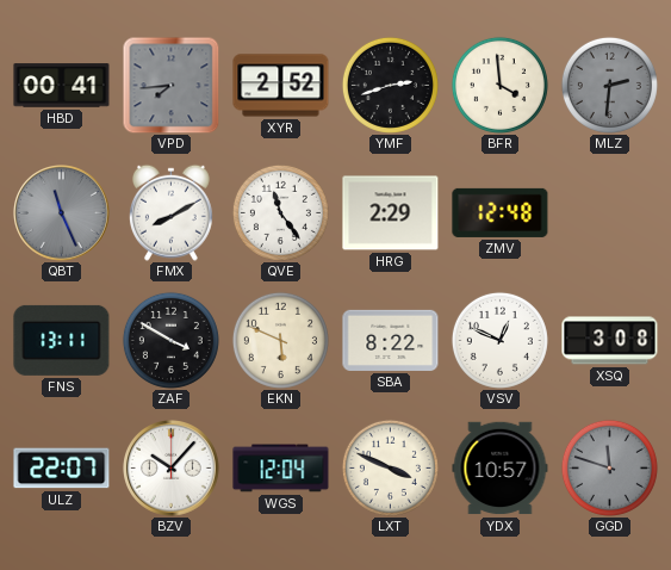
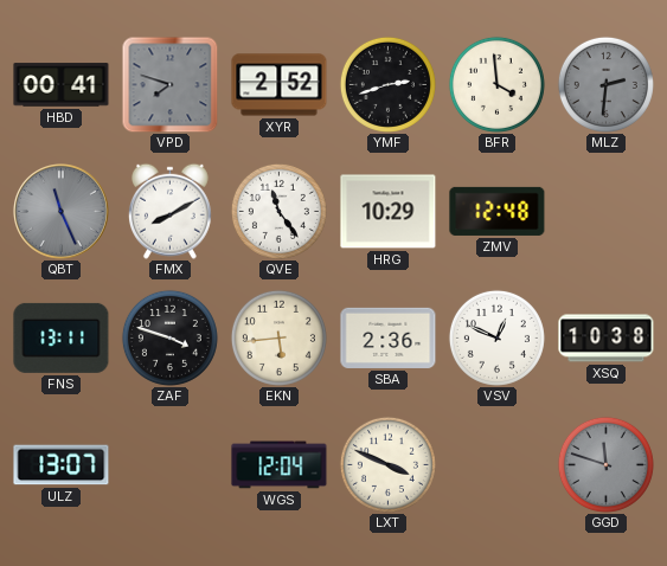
VPD: 7:44 -> 7:48 (169, 84)
HRG: 2:29 -> 10:29 (389, 212)
ZAF: 3:50 -> 3:48 (169, 337)
EKN: 5:49 -> 5:44 (278, 337)
SBA: 8:22 -> 2:36 (389, 337)
XSQ: 3:08 -> 10:38 (607, 339)
ULZ: 22:07 -> 13:07 (62, 465)
BZV: 10:07 -> none (172, 469)
YDX: 10:57 -> none (501, 469)
